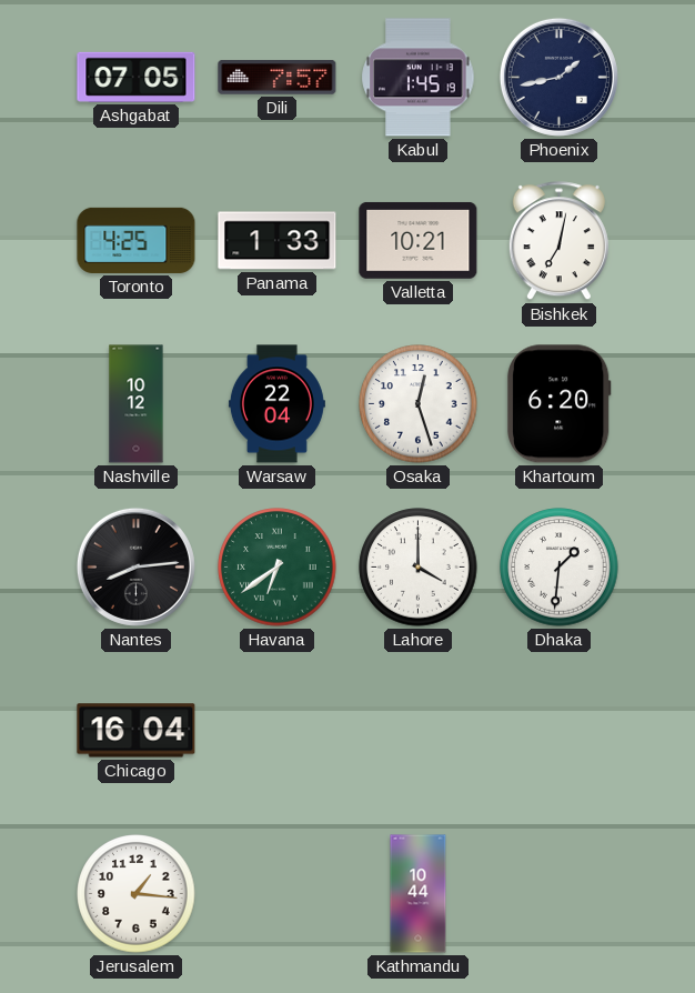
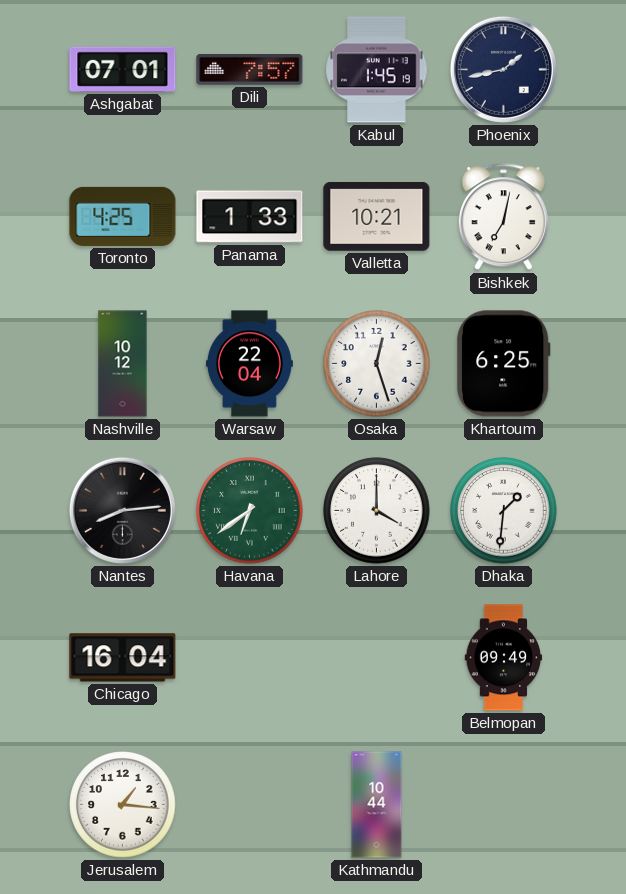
Ashgabat: 07:05 -> 07:01 (123, 69)
Khartoum: 6:20 -> 6:25 (503, 364)
Belmopan: none -> 09:49 (504, 658)
